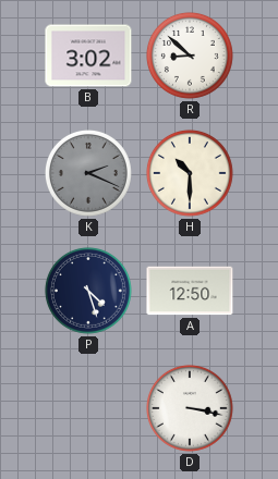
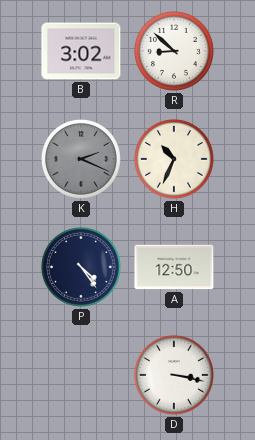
H: 10:30 -> 10:34 (174, 159)
P: 4:27 -> 4:24 (81, 267)
